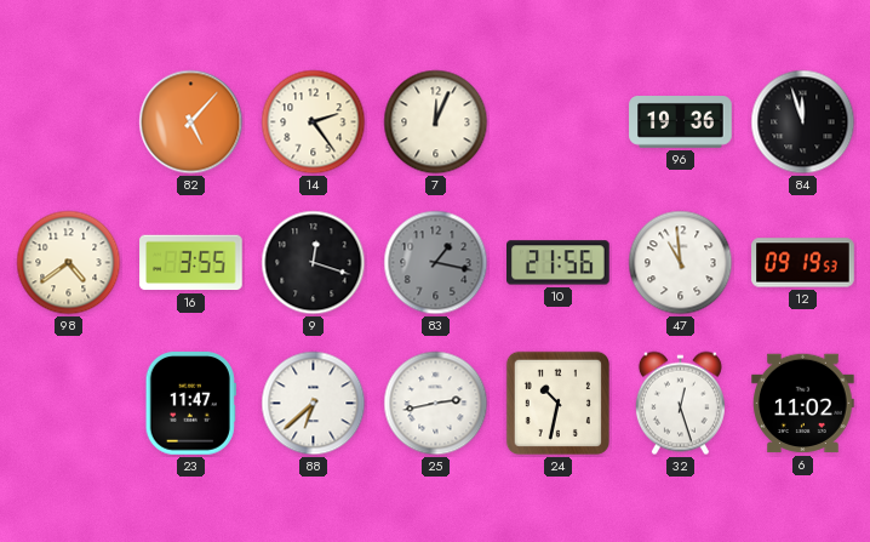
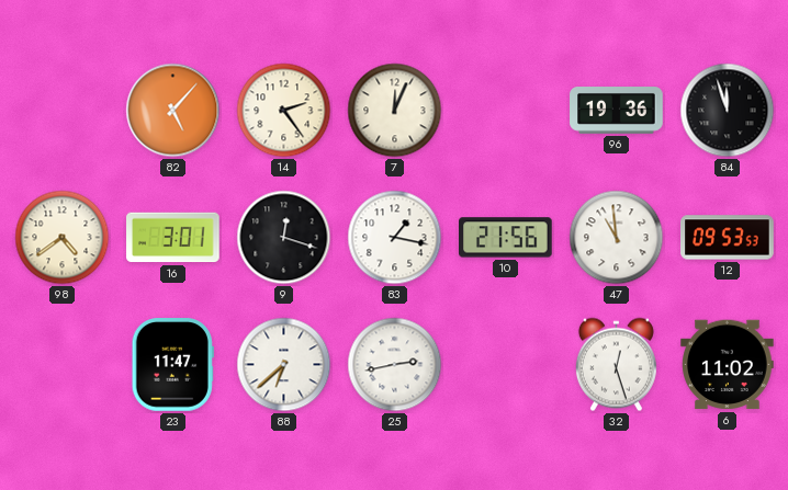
16: 3:55 -> 3:01 (173, 238)
83 dial: grey -> white (395, 238)
12: 09:19 -> 09:53 (728, 238)
24: 10:32 -> none (557, 403)
